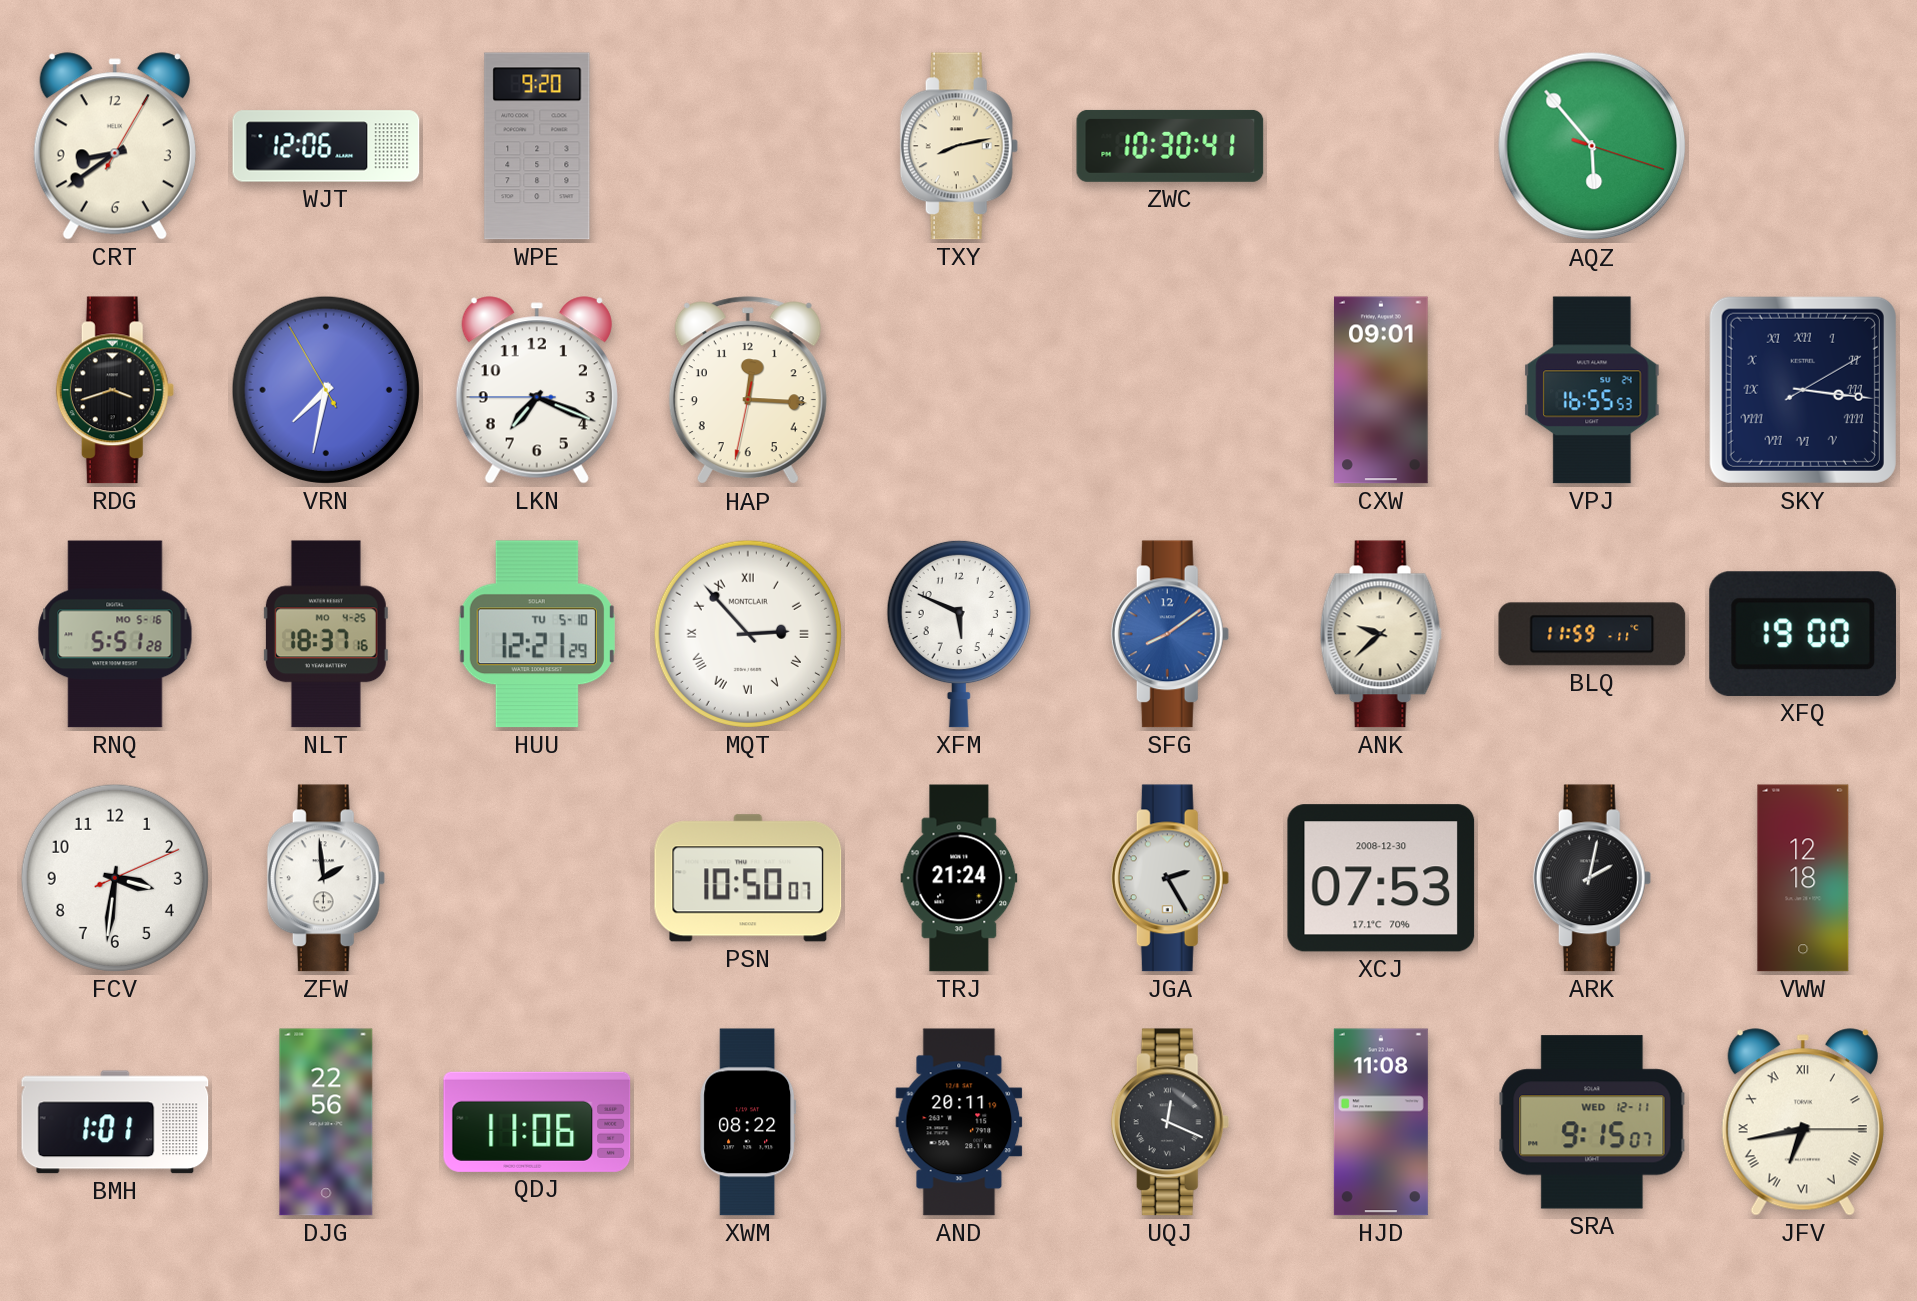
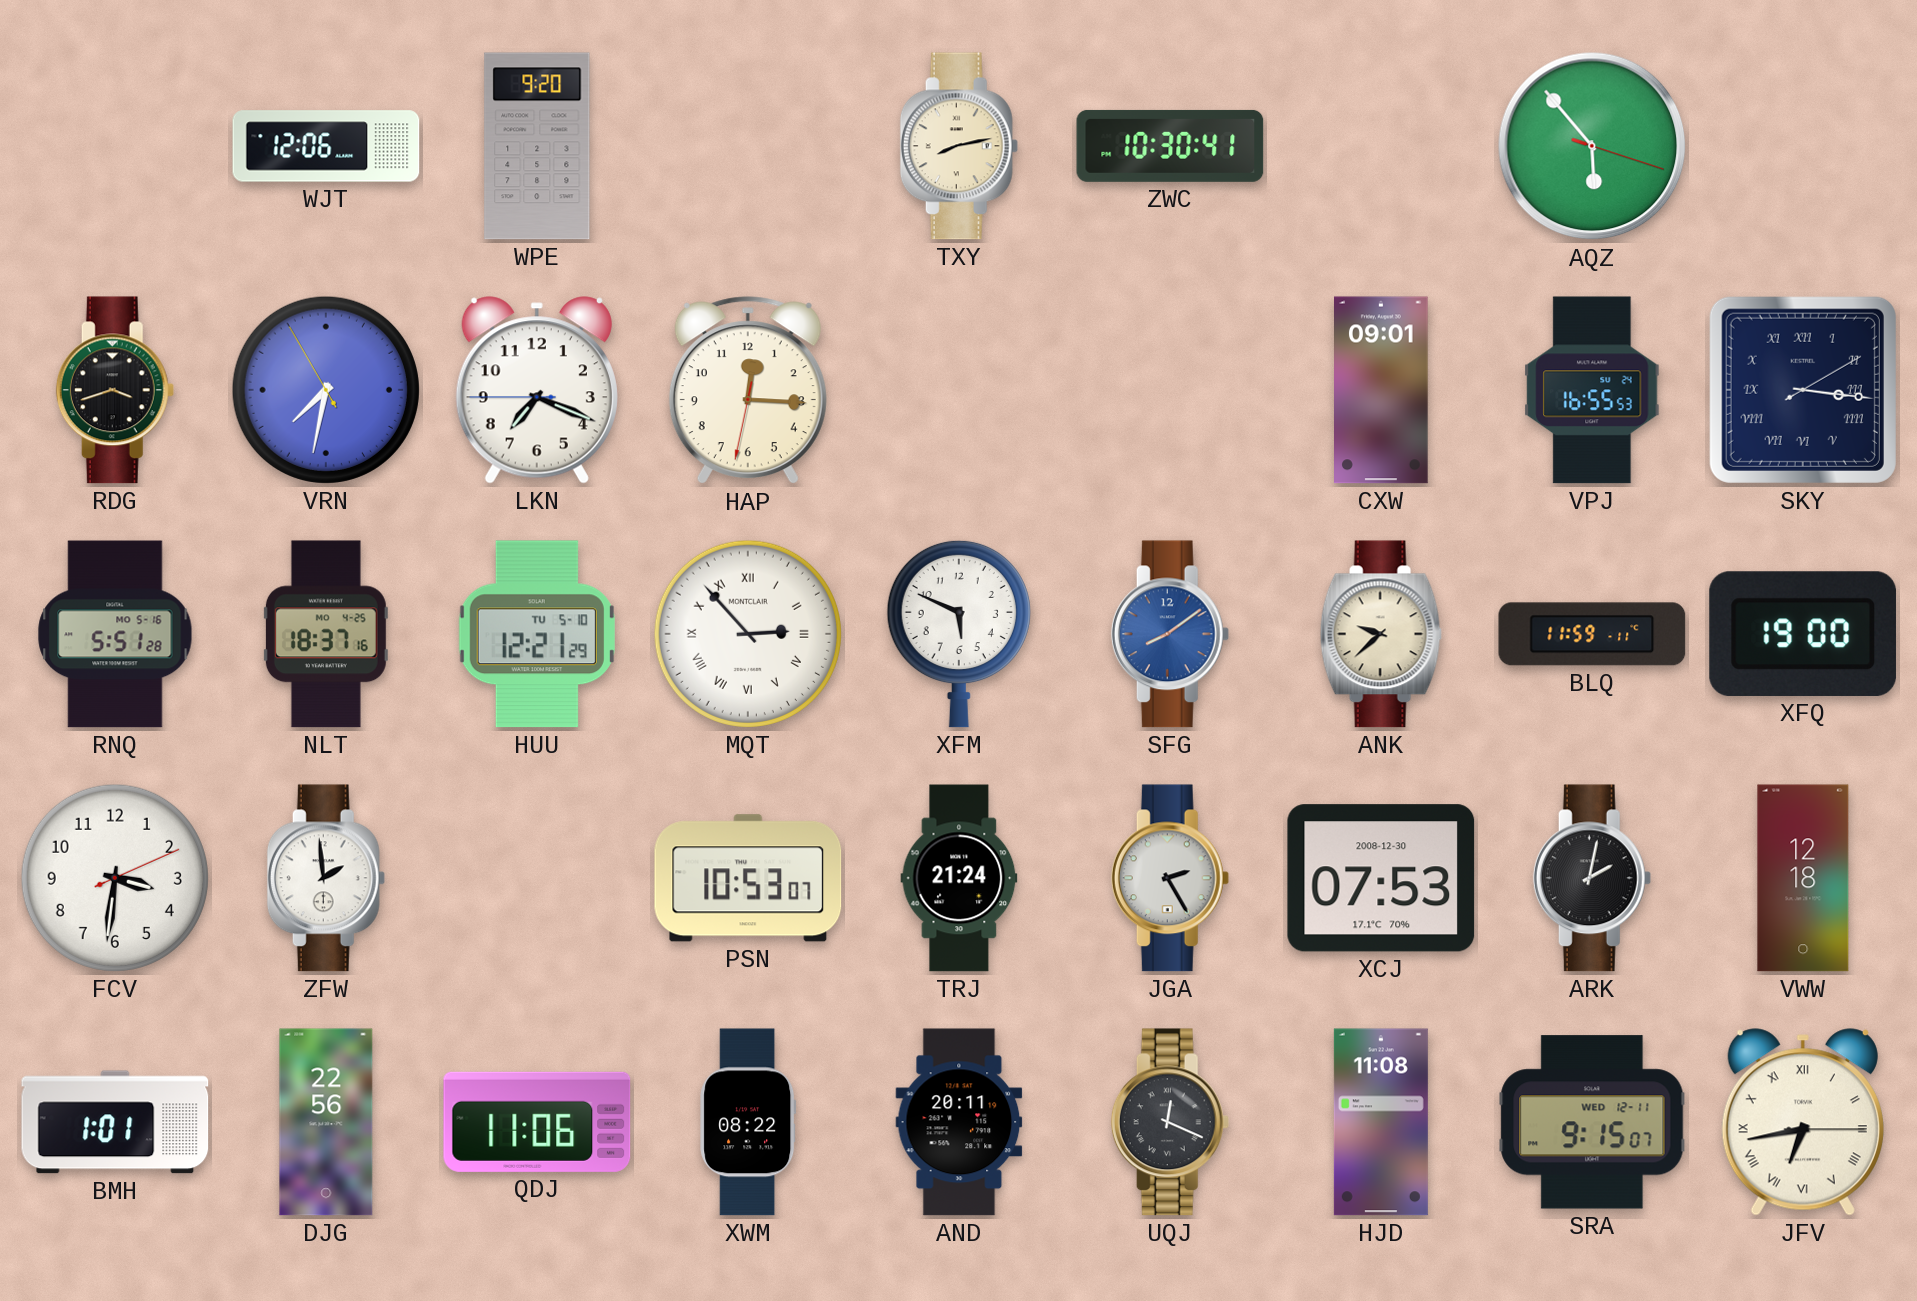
CRT: 8:39 -> none (115, 146)
PSN: 10:50 -> 10:53 (748, 878)
